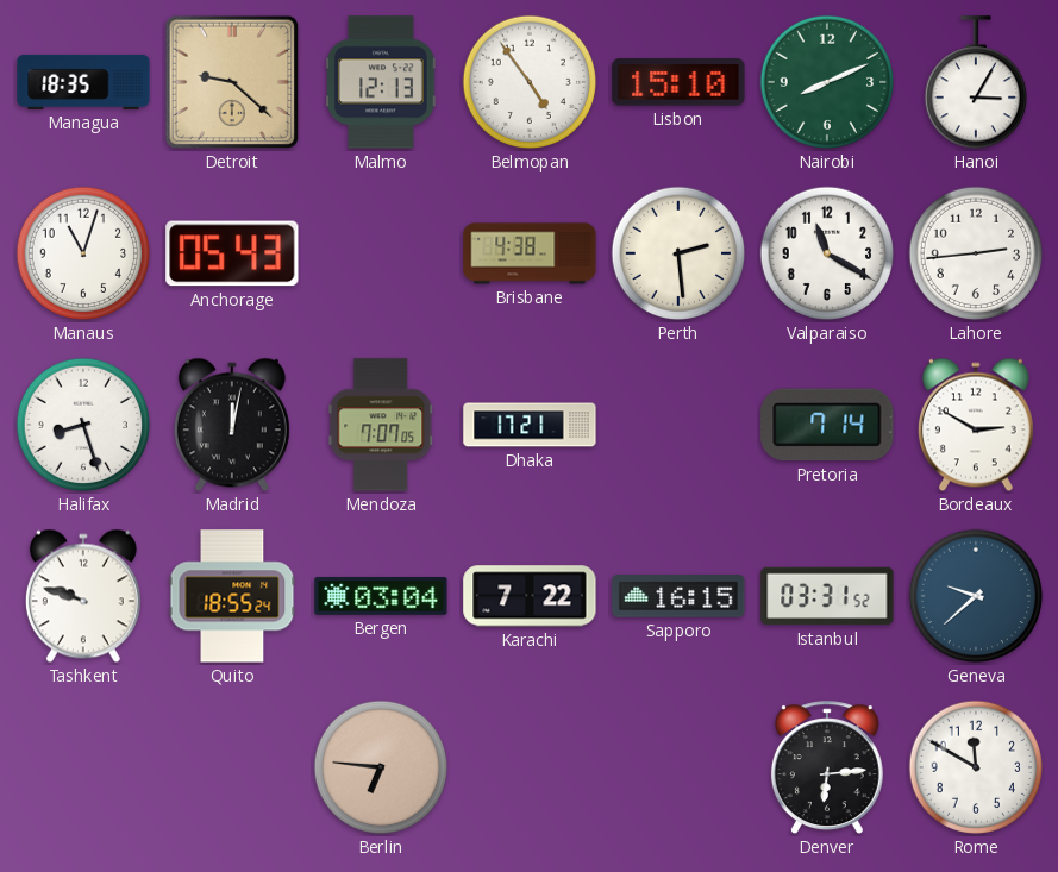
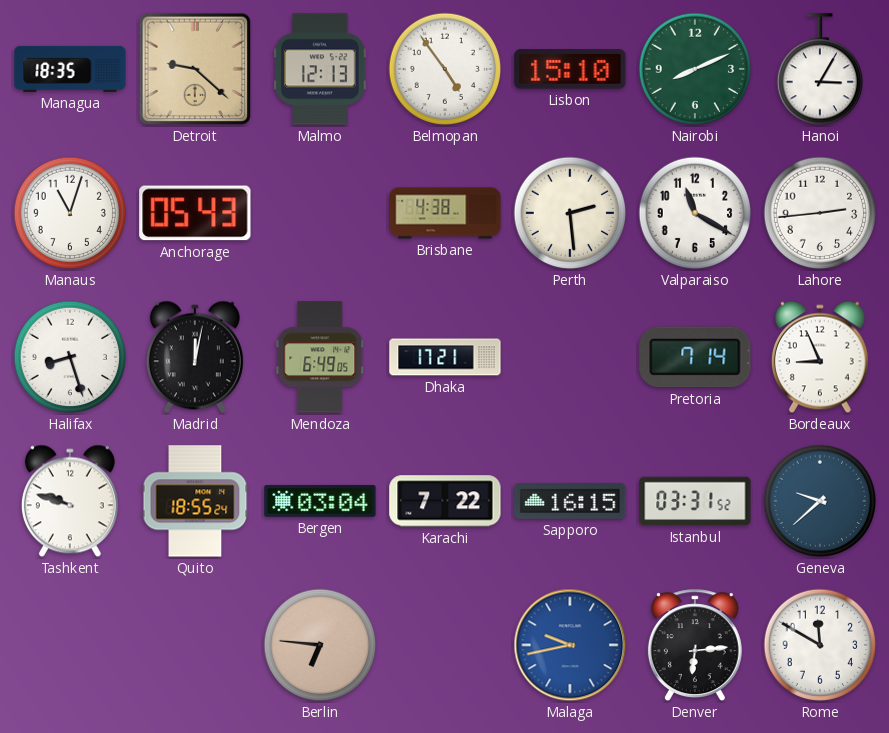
Mendoza: 7:07 -> 6:49 (320, 357)
Bordeaux: 2:50 -> 8:56 (820, 357)
Malaga: none -> 9:43 (570, 645)
